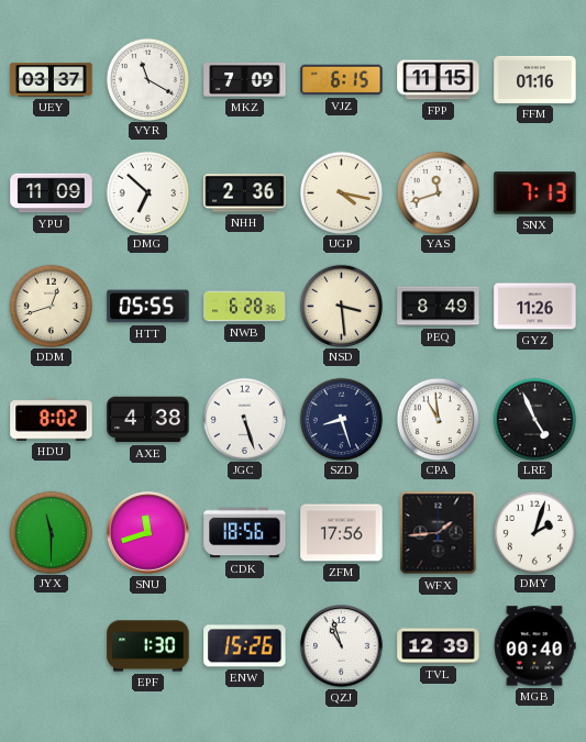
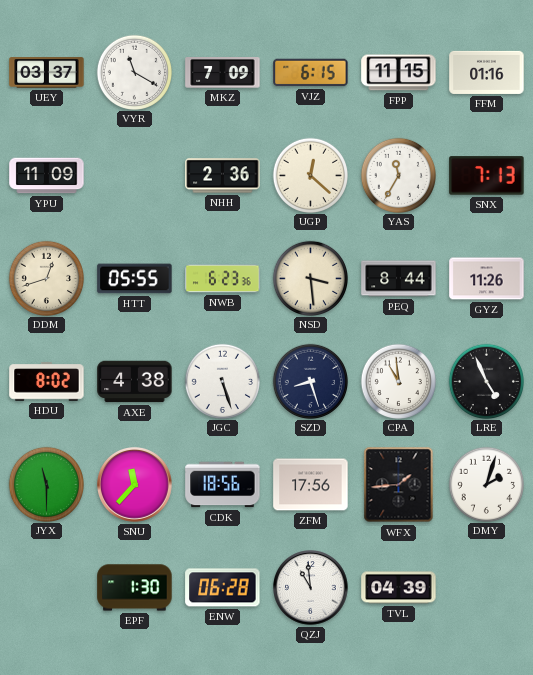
DMG: 6:52 -> none (147, 192)
UGP: 4:17 -> 12:22 (310, 175)
YAS: 11:42 -> 11:35 (398, 175)
NWB: 6:28 -> 6:23 (223, 279)
PEQ: 8:49 -> 8:44 (399, 279)
SNU: 11:42 -> 11:37 (135, 485)
ENW: 15:26 -> 06:28 (223, 588)
QZJ: 10:57 -> 10:59 (311, 588)
TVL: 12:39 -> 04:39 (399, 588)
MGB: 00:40 -> none (534, 646)
